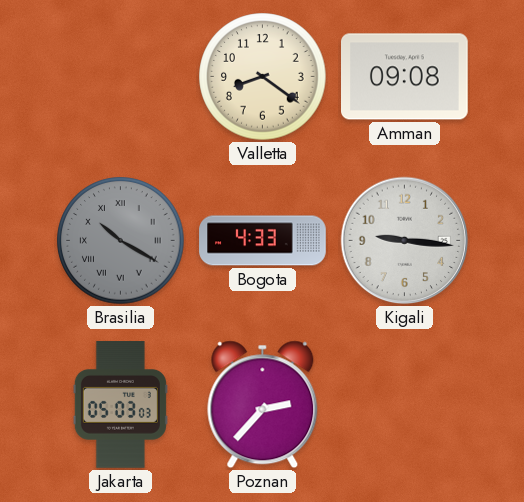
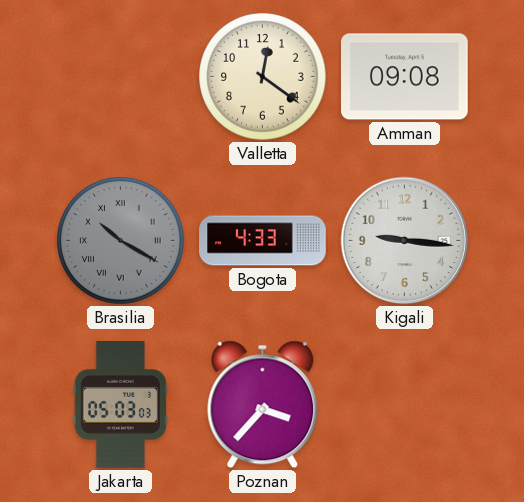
Valletta: 8:21 -> 12:21 (263, 77)
Poznan: 2:37 -> 3:37 (263, 405)
